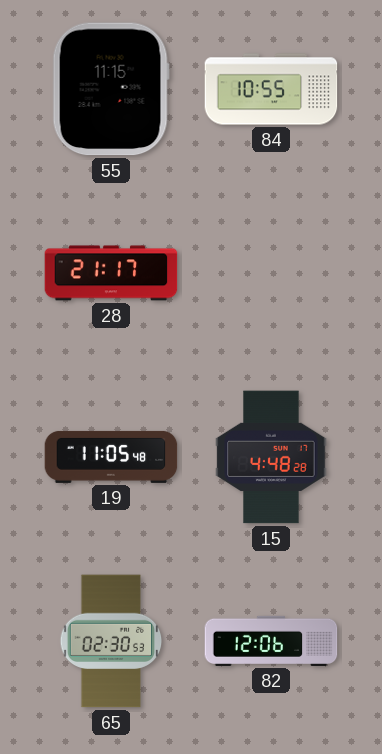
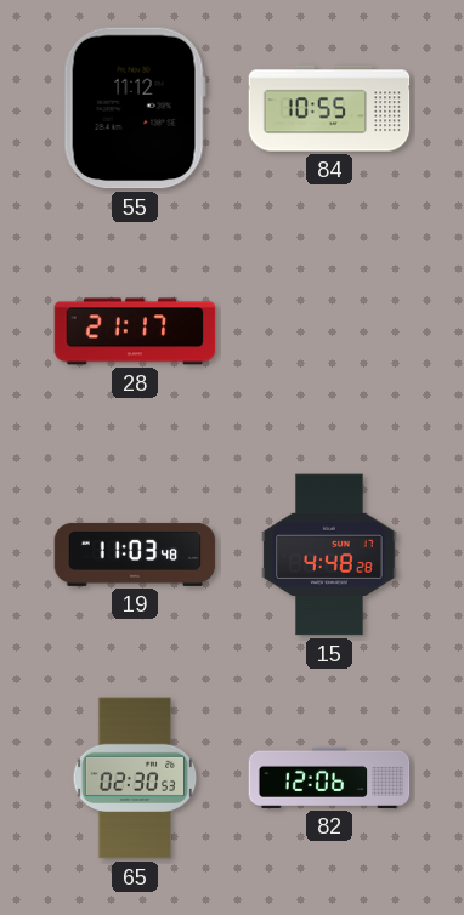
55: 11:15 -> 11:12 (135, 108)
19: 11:05 -> 11:03 (135, 555)
